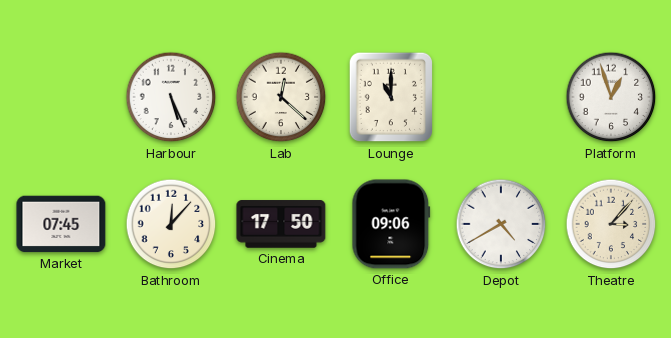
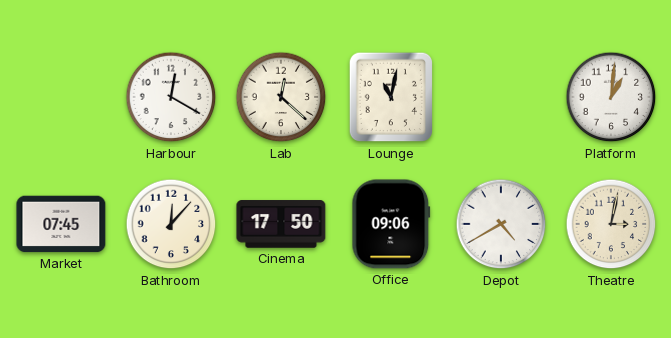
Harbour: 5:26 -> 12:20 (171, 97)
Lounge: 11:00 -> 11:02 (391, 97)
Platform: 12:57 -> 1:01 (611, 97)
Theatre: 3:07 -> 3:02 (611, 224)
